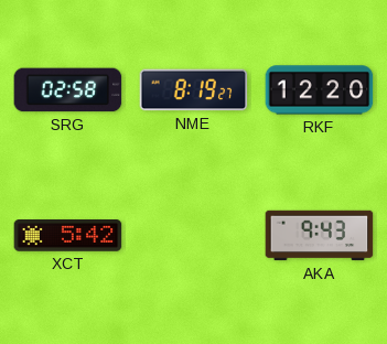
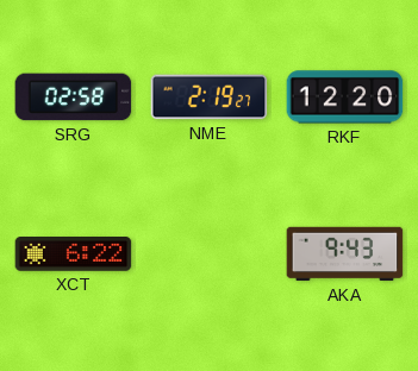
NME: 8:19 -> 2:19 (210, 98)
XCT: 5:42 -> 6:22 (74, 254)
